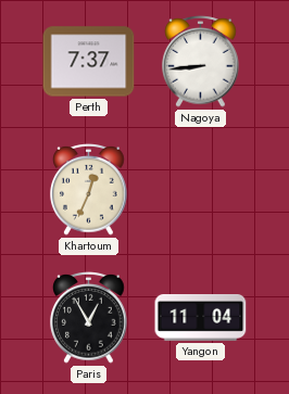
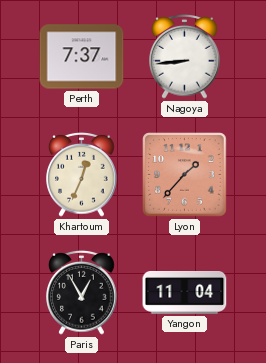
Lyon: none -> 1:37 (185, 175)
